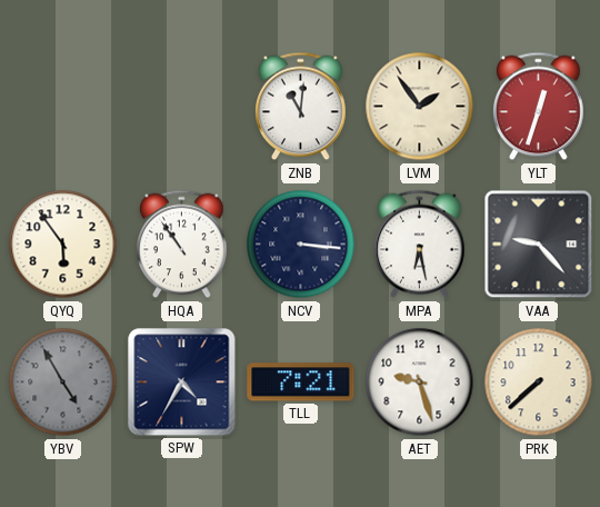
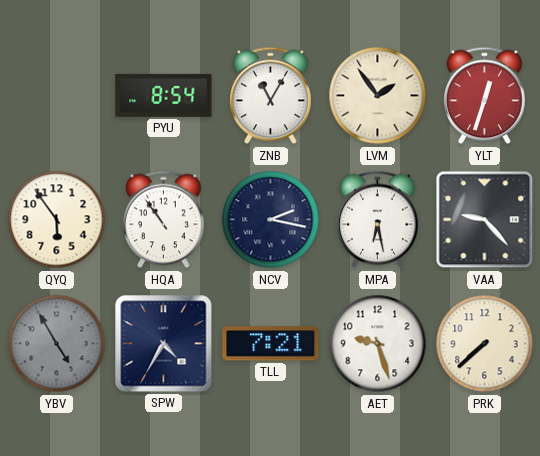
PYU: none -> 8:54 (164, 95)
ZNB: 11:01 -> 11:05 (271, 96)
NCV: 3:16 -> 2:17 (271, 220)
